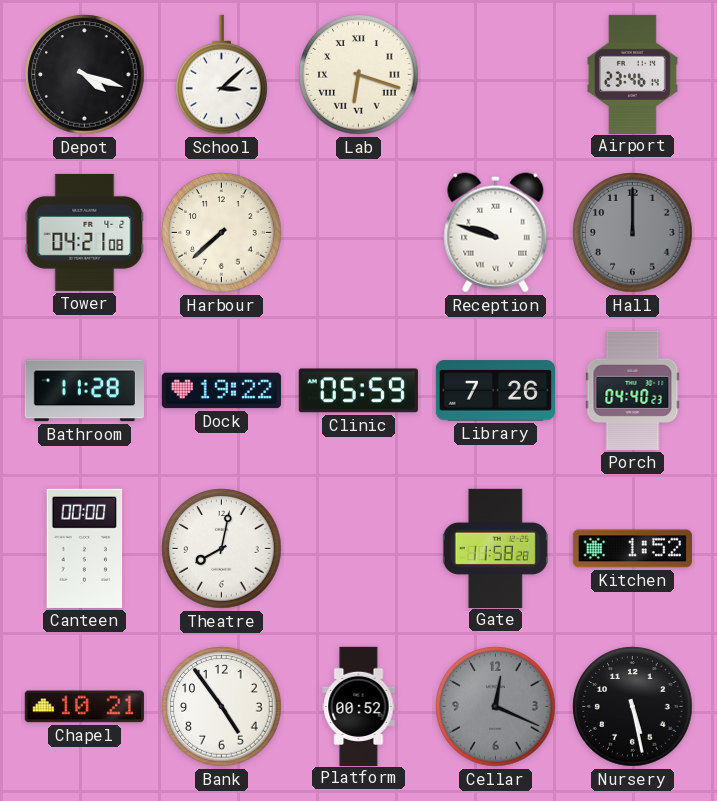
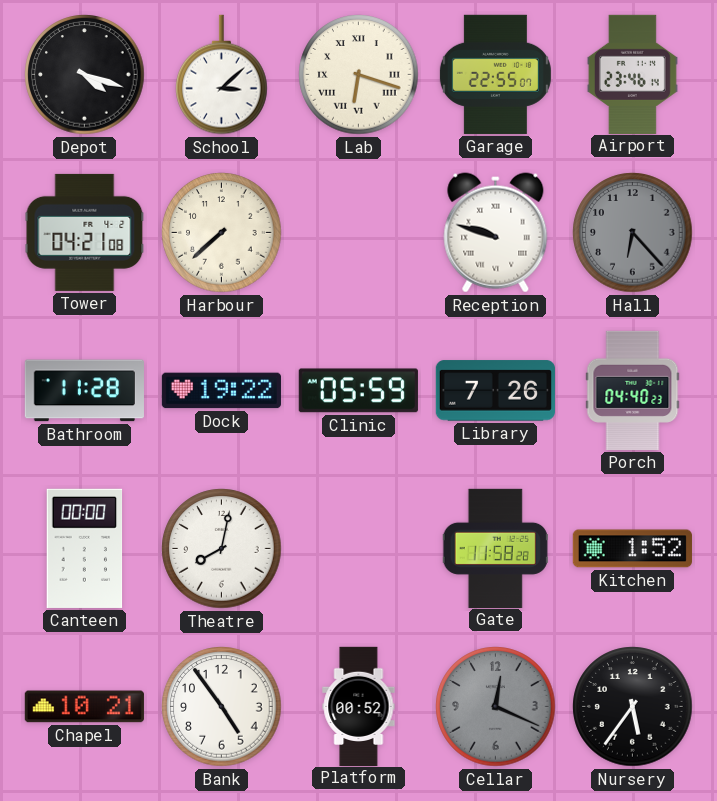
Garage: none -> 22:55 (495, 74)
Hall: 12:00 -> 6:23 (633, 233)
Nursery: 5:28 -> 5:36 (633, 707)
